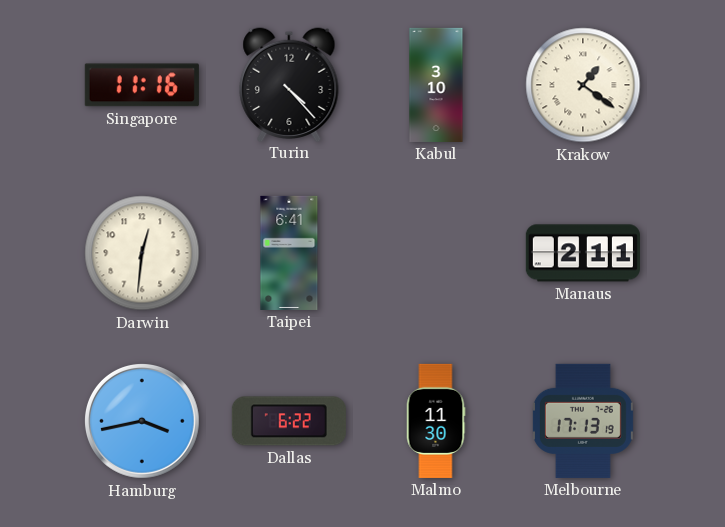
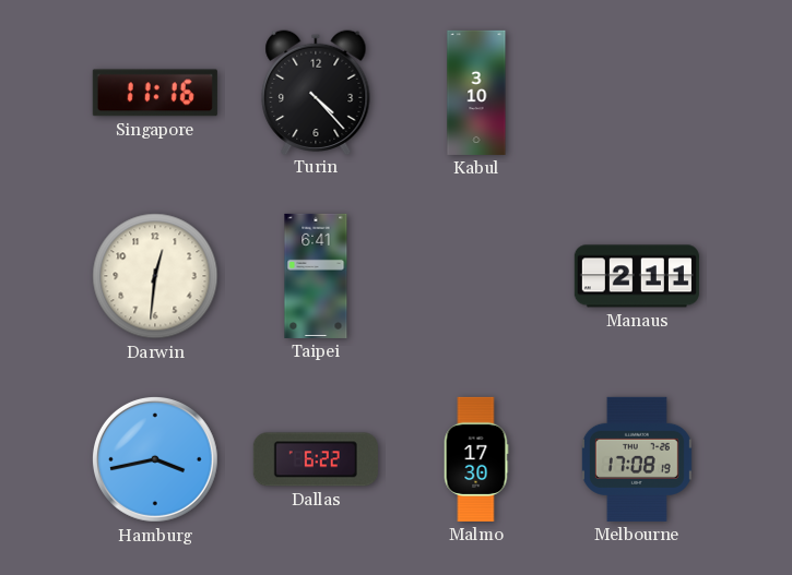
Krakow: 1:21 -> none (583, 85)
Malmo: 11:30 -> 17:30 (476, 459)
Melbourne: 17:13 -> 17:08 (637, 459)
